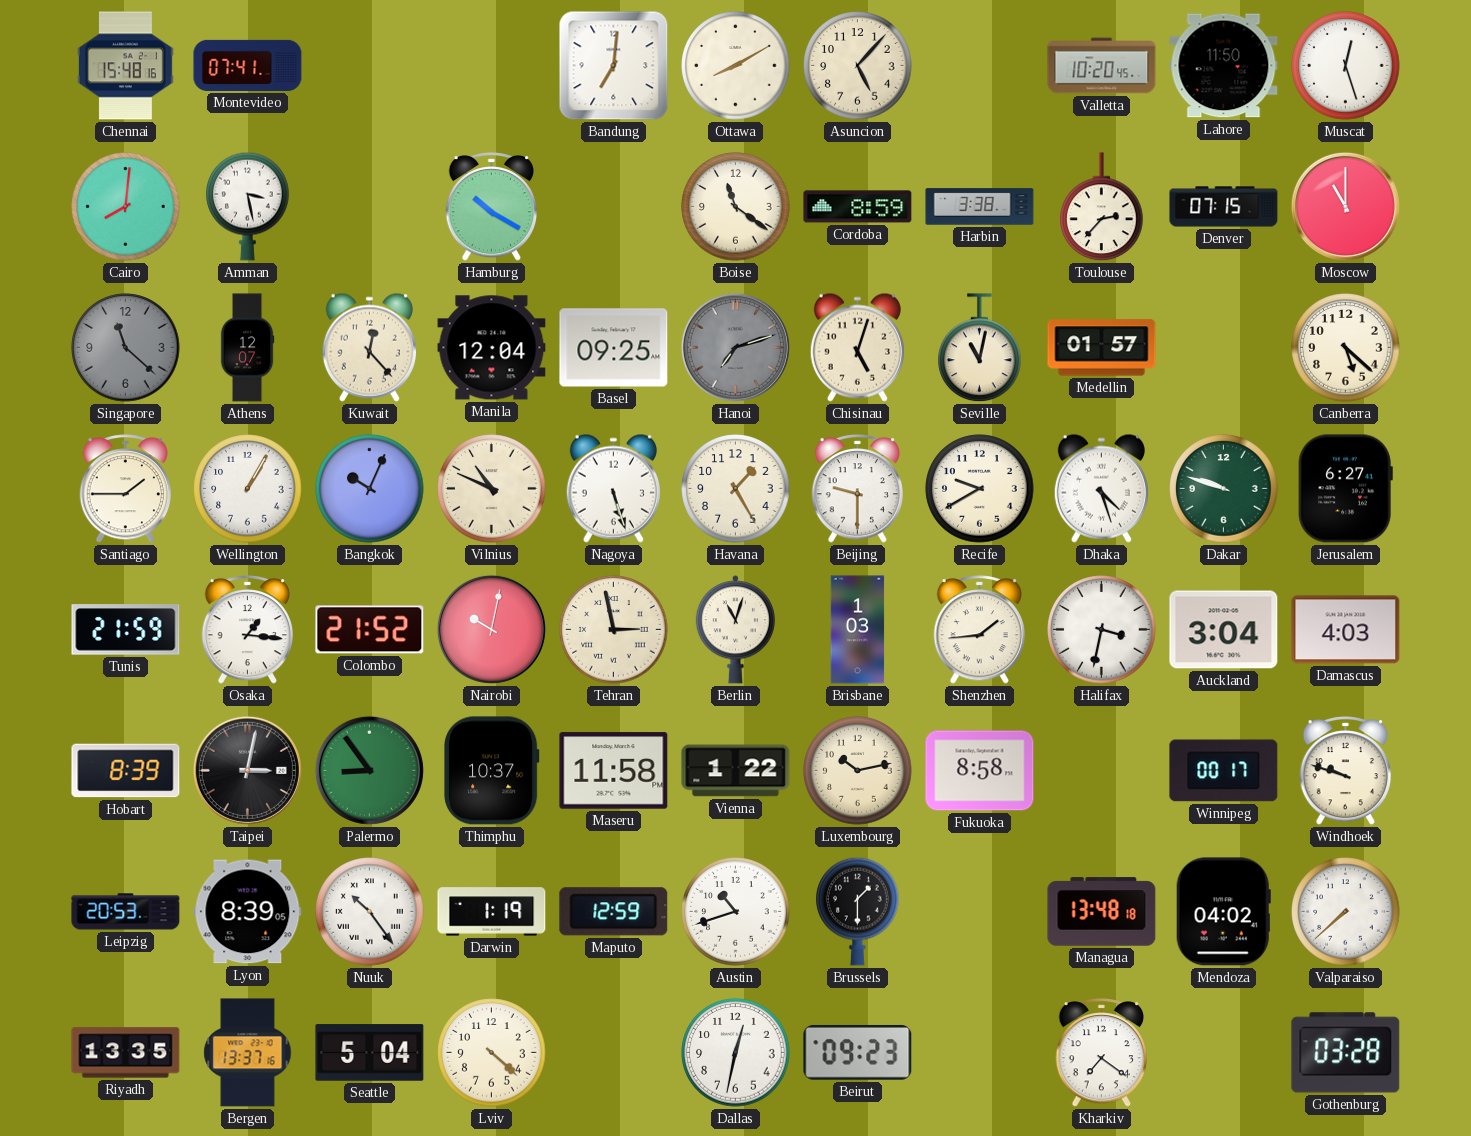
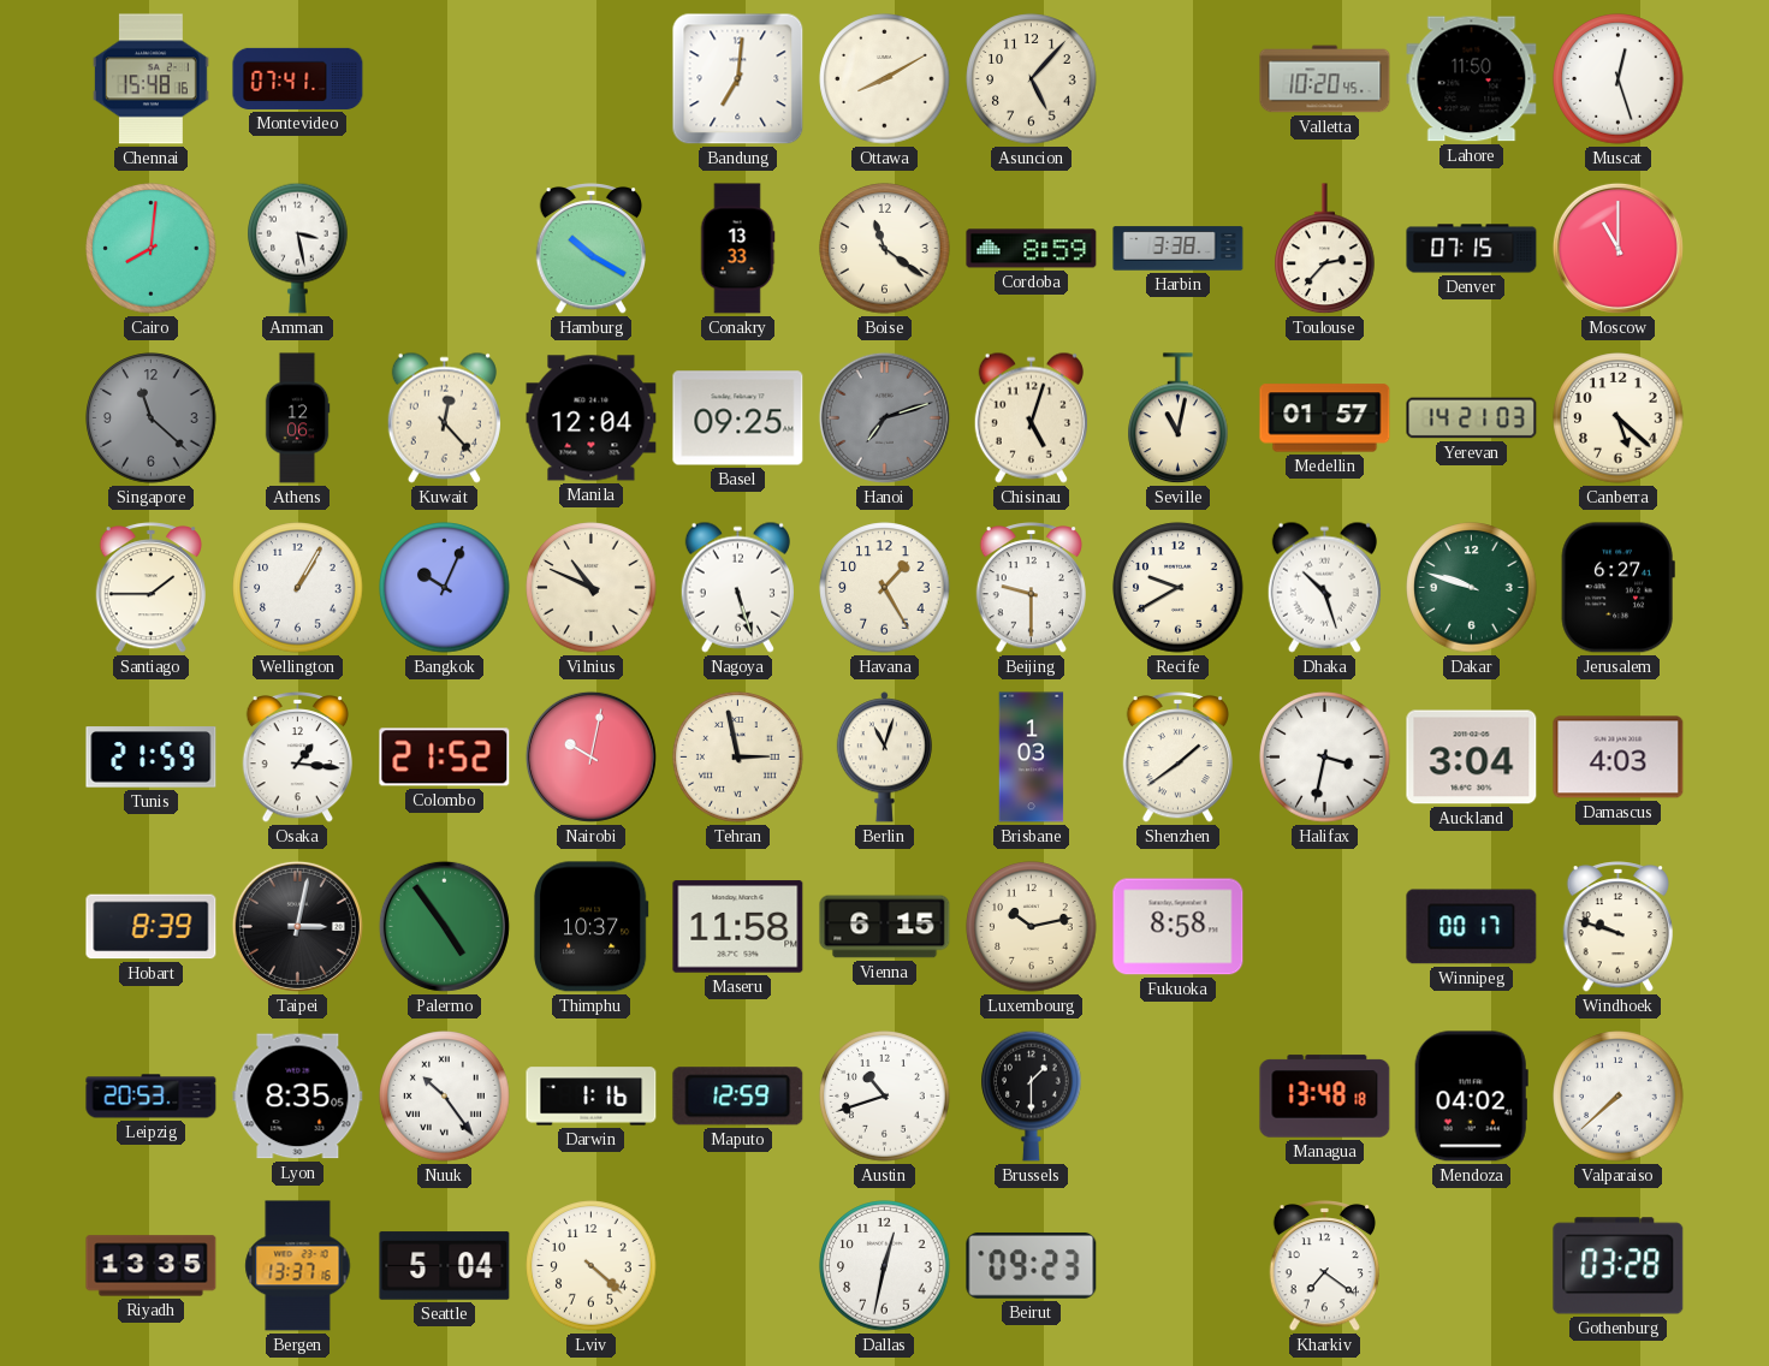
Conakry: none -> 13:33 (737, 249)
Athens: 12:07 -> 12:06 (297, 418)
Yerevan: none -> 14:21 (1472, 418)
Dhaka: 4:27 -> 10:27 (1324, 587)
Shenzhen: 1:44 -> 1:39 (1177, 758)
Palermo: 8:54 -> 4:54 (444, 926)
Vienna: 1:22 -> 6:15 (885, 927)
Lyon: 8:39 -> 8:35 (298, 1097)
Darwin: 1:19 -> 1:16 (592, 1097)
